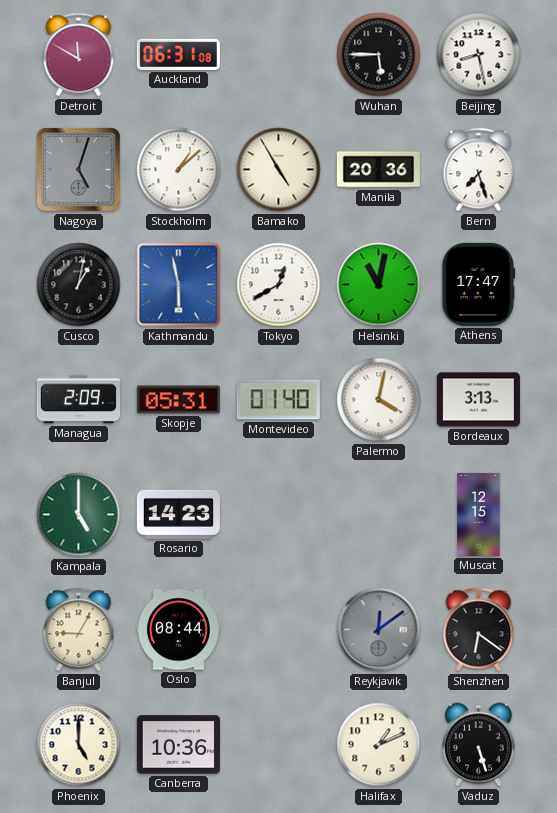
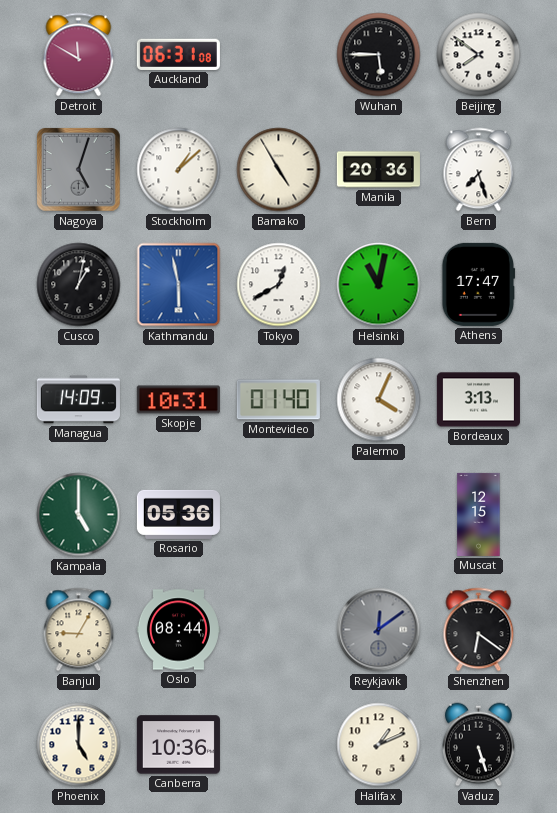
Beijing: 8:28 -> 7:51 (479, 55)
Managua: 2:09 -> 14:09 (78, 400)
Skopje: 05:31 -> 10:31 (178, 400)
Palermo: 4:02 -> 4:04 (379, 400)
Rosario: 14:23 -> 05:36 (178, 514)
